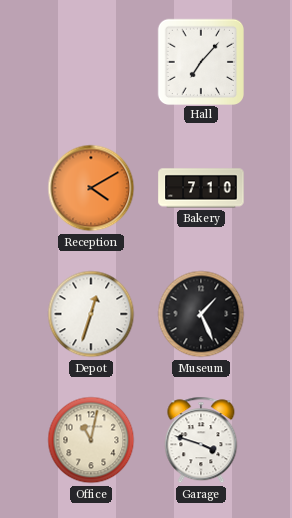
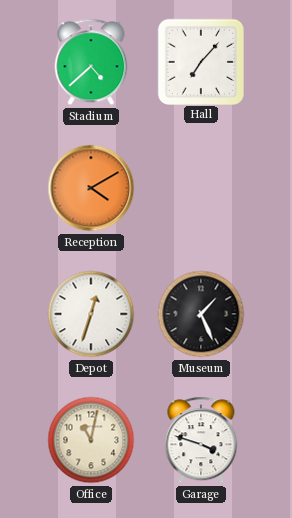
Stadium: none -> 4:38 (91, 62)
Bakery: 7:10 -> none (201, 188)
